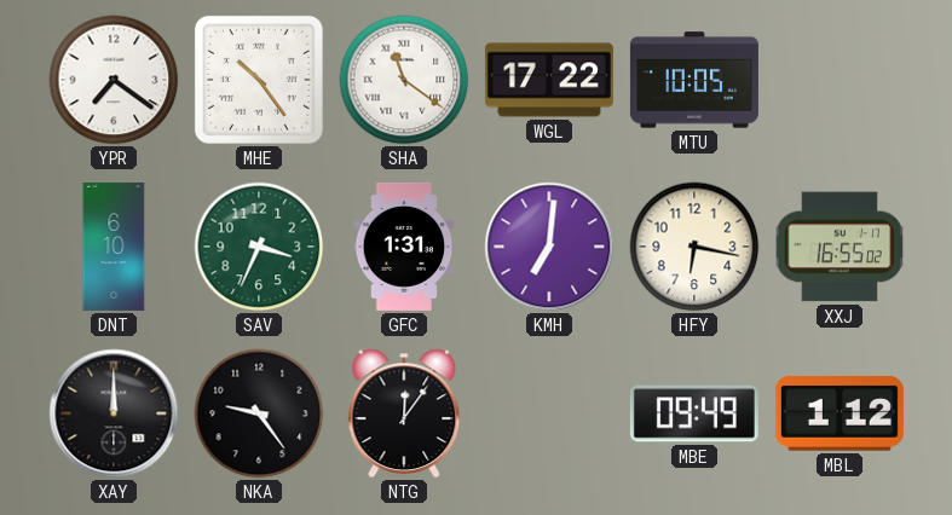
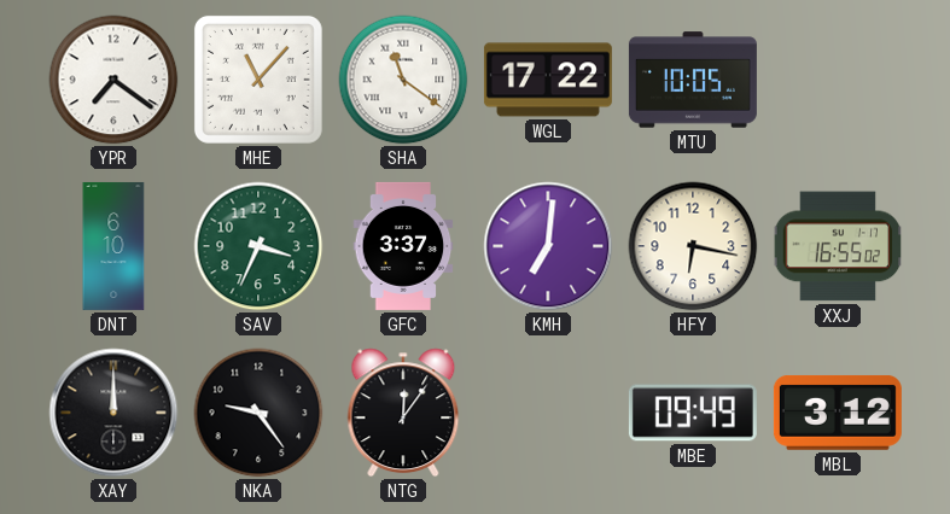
MHE: 10:24 -> 11:07 (258, 80)
GFC: 1:31 -> 3:37 (403, 246)
MBL: 1:12 -> 3:12 (838, 413)
